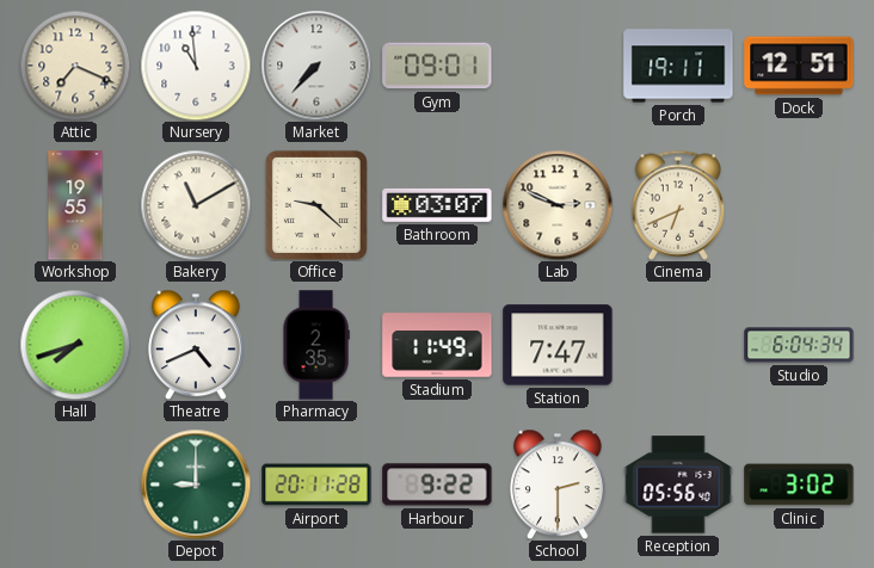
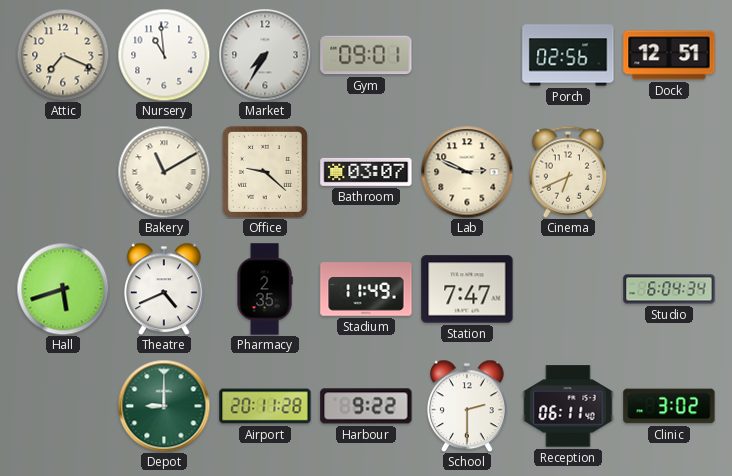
Market: 7:37 -> 7:35 (265, 55)
Porch: 19:11 -> 02:56 (568, 55)
Workshop: 19:55 -> none (75, 205)
Hall: 7:42 -> 5:42 (63, 289)
Reception: 05:56 -> 06:11 (568, 406)
